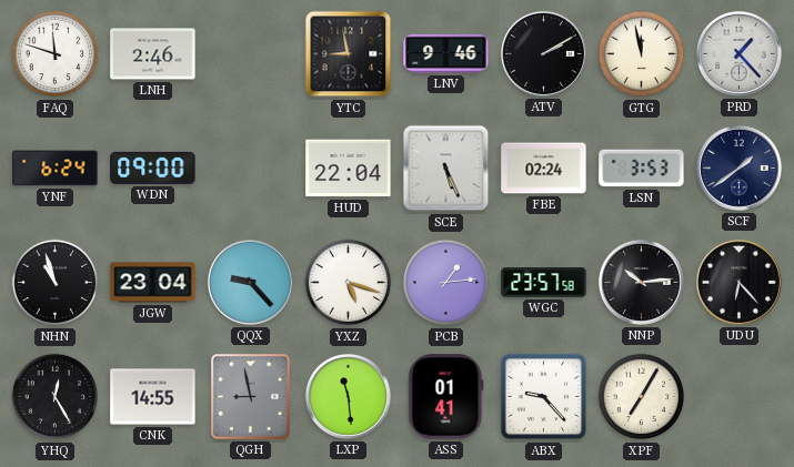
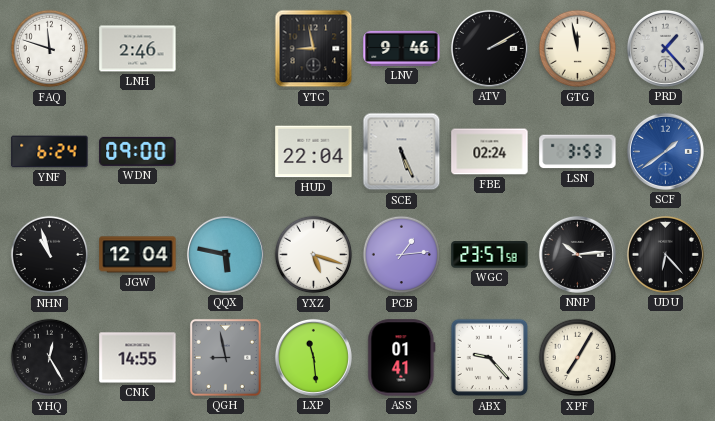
SCF dial: navy -> blue (665, 151)
JGW: 23:04 -> 12:04 (138, 255)
QQX: 9:23 -> 5:47 (225, 254)
